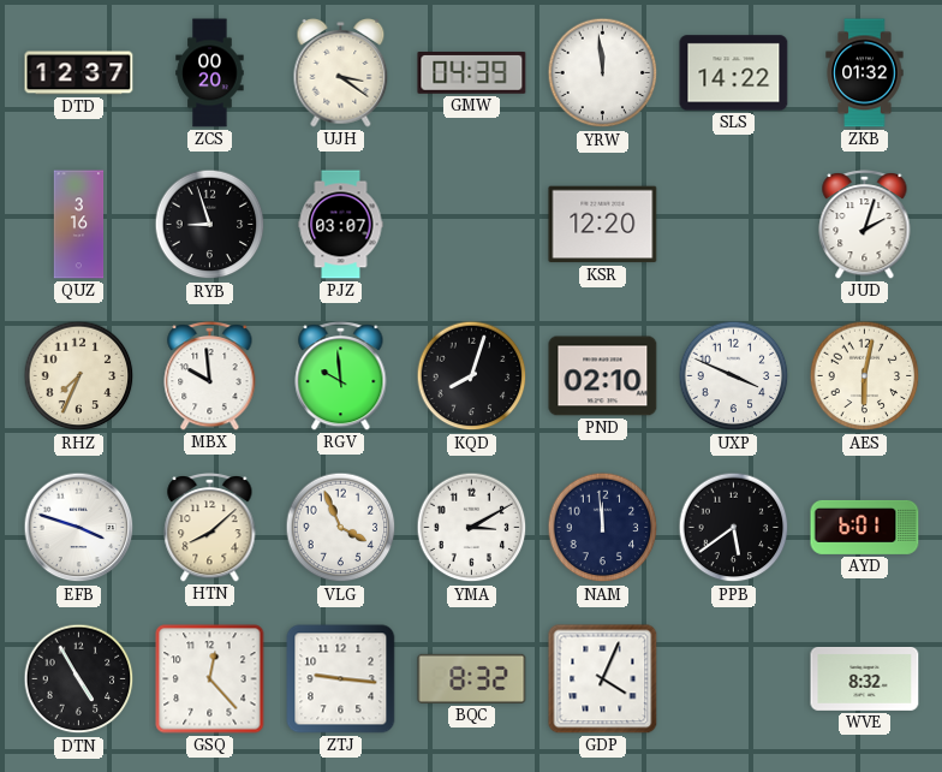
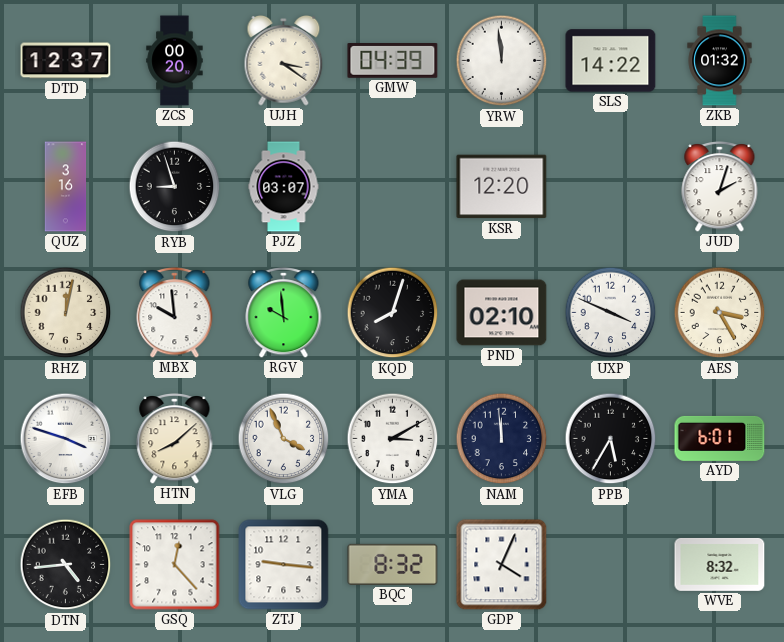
RHZ: 7:34 -> 12:02 (66, 313)
AES: 6:02 -> 3:25 (720, 313)
PPB: 5:39 -> 5:35 (611, 439)
DTN: 4:55 -> 4:44 (66, 565)
